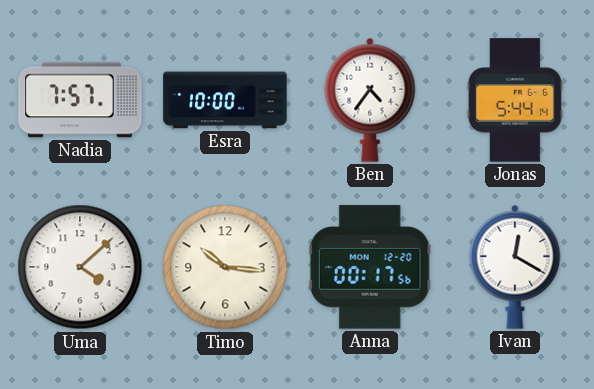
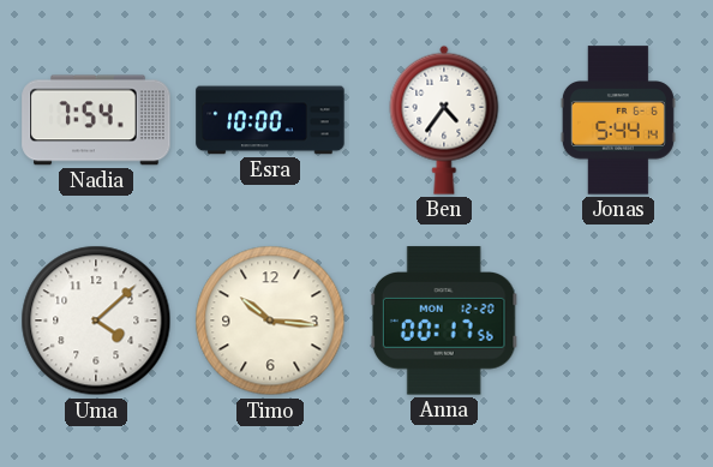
Nadia: 7:57 -> 7:54 (96, 120)
Ivan: 12:20 -> none (515, 267)
